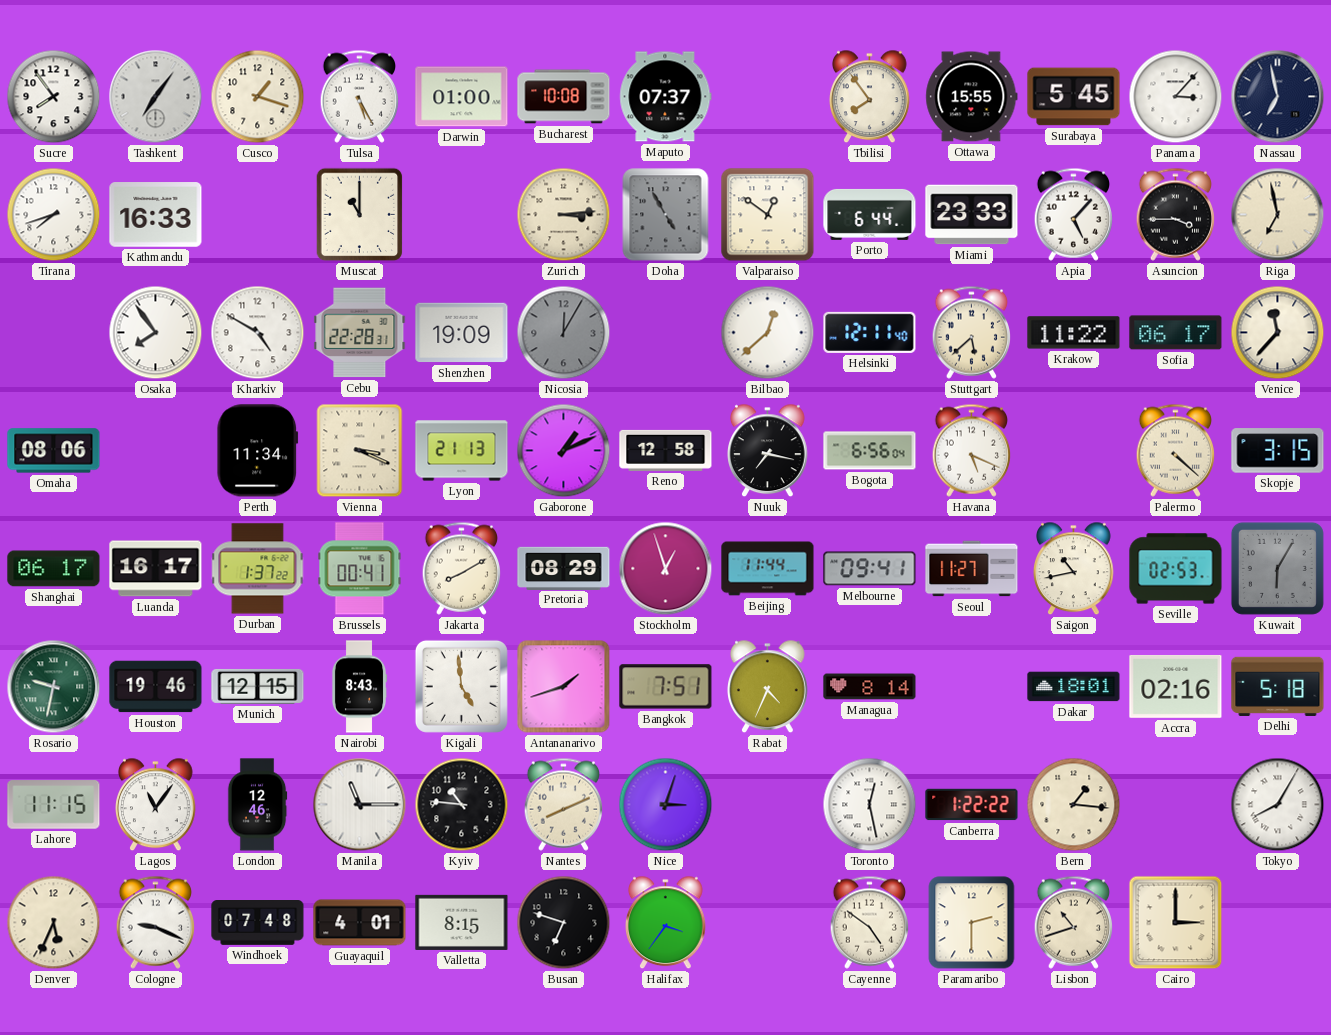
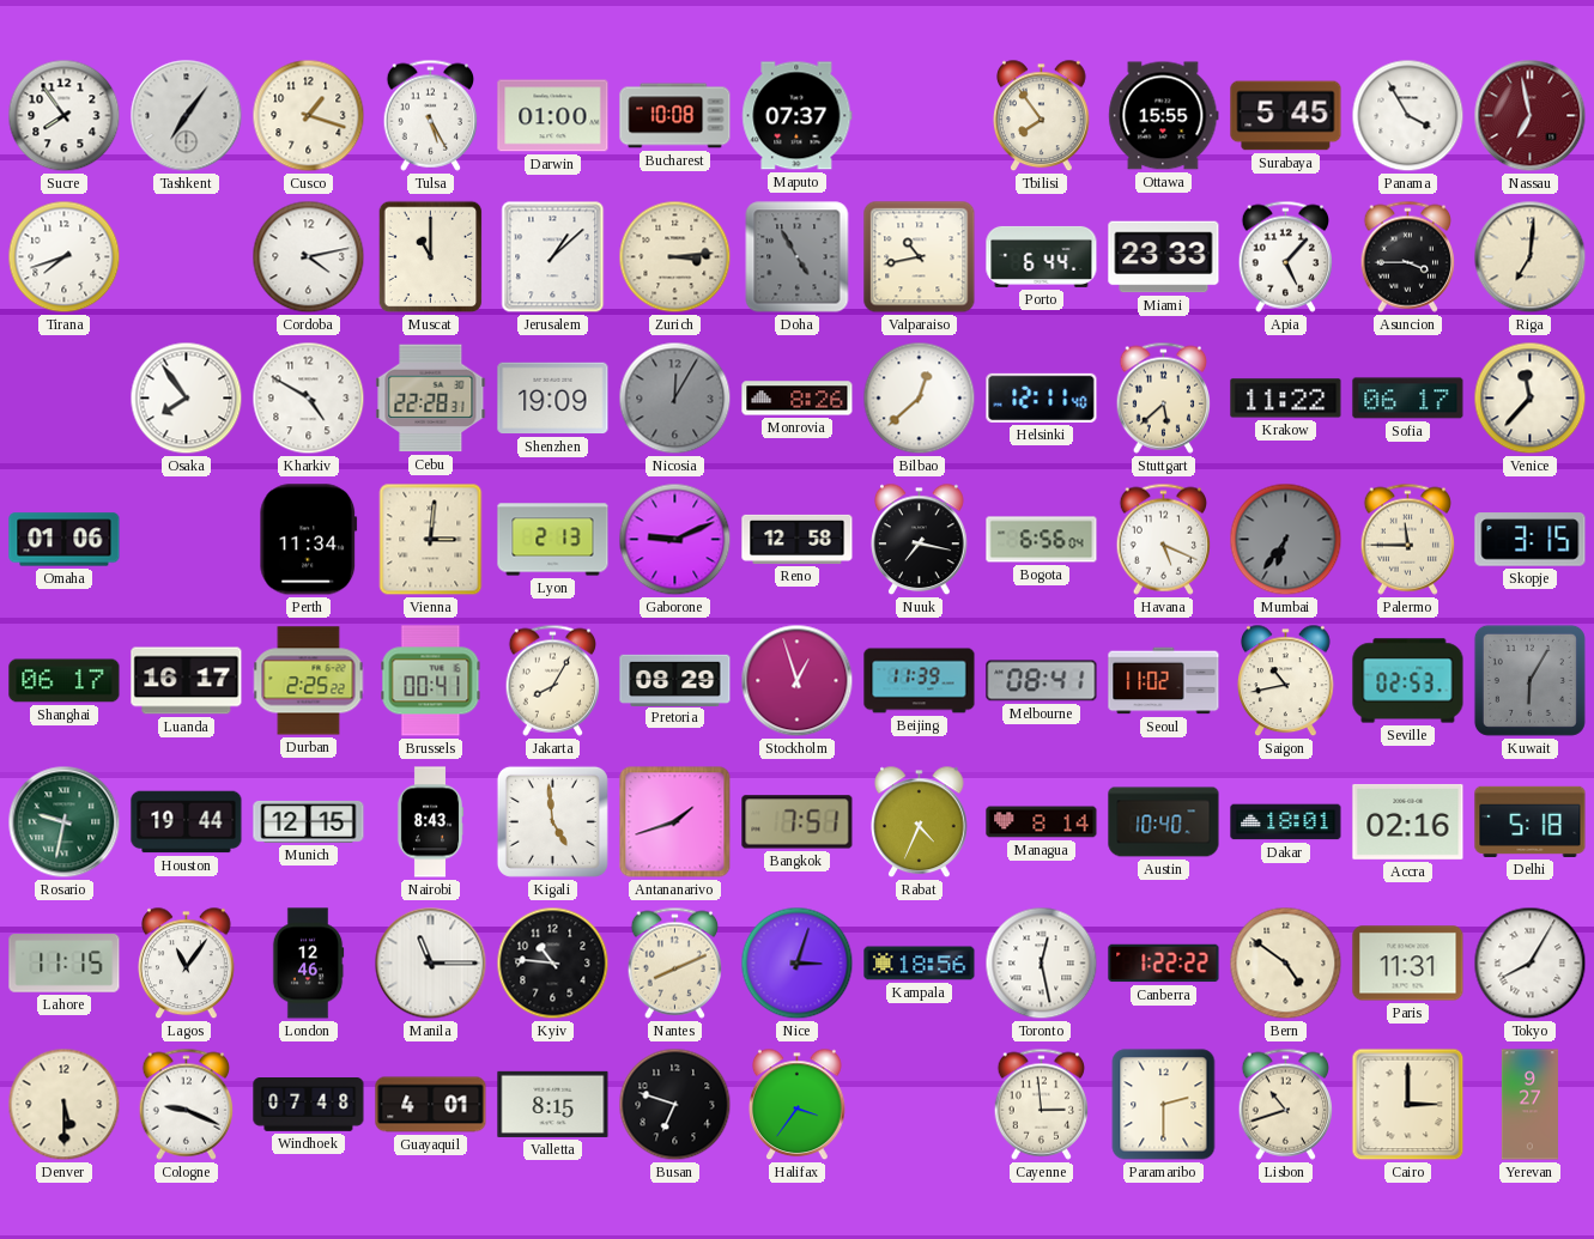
Panama: 3:07 -> 3:55 (1408, 116)
Nassau dial: navy -> burgundy (1531, 116)
Kathmandu: 16:33 -> none (156, 215)
Cordoba: none -> 4:13 (309, 257)
Jerusalem: none -> 1:08 (553, 257)
Valparaiso: 12:51 -> 10:43 (920, 257)
Riga: 6:58 -> 7:01 (1531, 257)
Monrovia: none -> 8:26 (798, 399)
Omaha: 08:06 -> 01:06 (65, 540)
Vienna: 3:19 -> 3:01 (431, 540)
Lyon: 21:13 -> 2:13 (553, 540)
Gaborone: 1:11 -> 9:11 (675, 540)
Mumbai: none -> 6:36 (1286, 540)
Palermo: 4:22 -> 11:45 (1407, 539)
Durban: 1:37 -> 2:25 (309, 681)
Jakarta: 8:10 -> 8:05 (552, 680)
Beijing: 11:44 -> 11:39 (920, 681)
Melbourne: 09:41 -> 08:41 (1042, 681)
Seoul: 11:27 -> 11:02 (1164, 681)
Houston: 19:46 -> 19:44 (187, 822)
Austin: none -> 10:40 (1164, 822)
Kampala: none -> 18:56 (920, 964)
Bern: 1:16 -> 4:51 (1286, 964)
Paris: none -> 11:31 (1408, 964)
Denver: 5:34 -> 5:30 (65, 1105)
Cayenne: 4:51 -> 2:59 (1041, 1104)
Yerevan: none -> 9:27 (1529, 1105)
